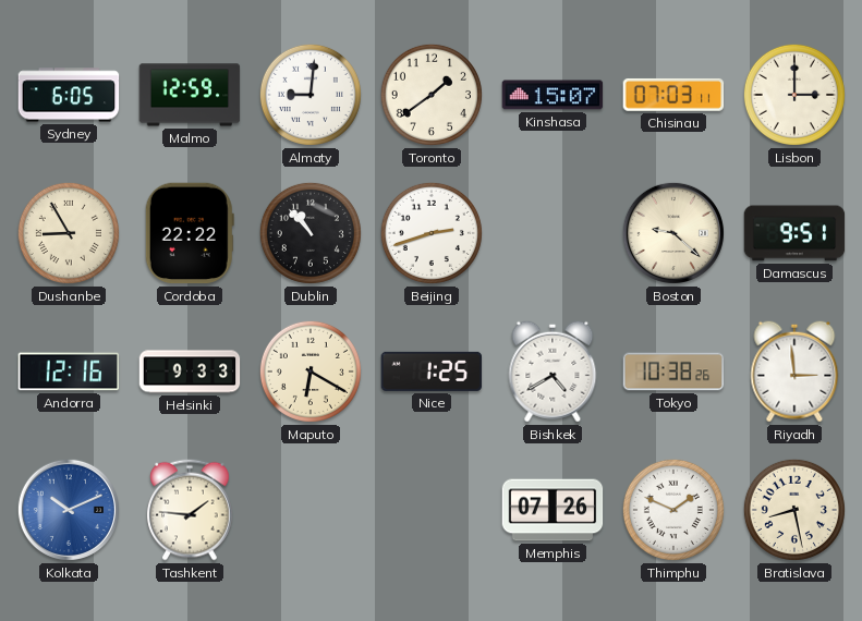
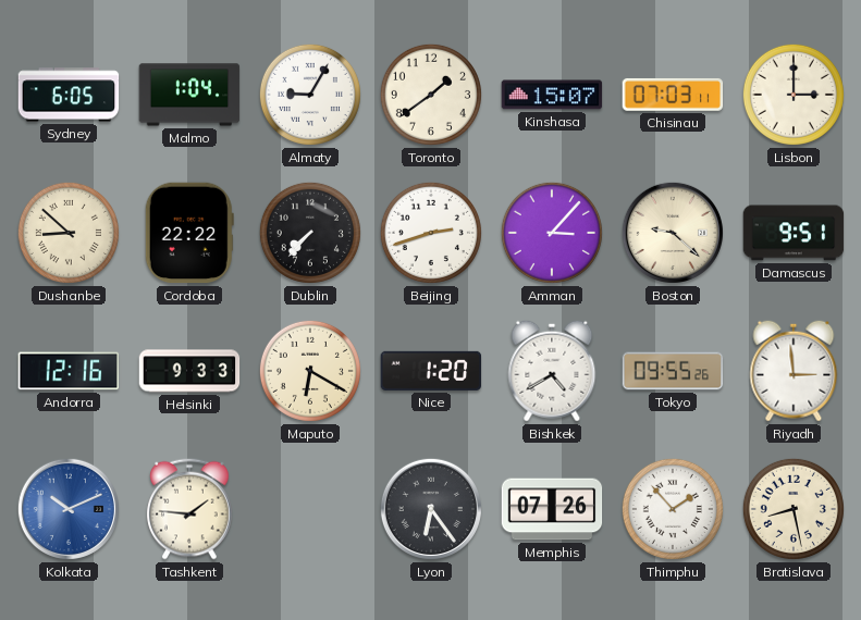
Malmo: 12:59 -> 1:04 (189, 95)
Almaty: 9:01 -> 9:05 (310, 95)
Dushanbe: 8:55 -> 8:52 (69, 233)
Dublin: 10:53 -> 7:37 (310, 233)
Amman: none -> 3:07 (552, 233)
Nice: 1:25 -> 1:20 (431, 371)
Tokyo: 10:38 -> 09:55 (673, 371)
Lyon: none -> 6:24 (431, 509)
Thimphu: 1:49 -> 1:53 (673, 509)
